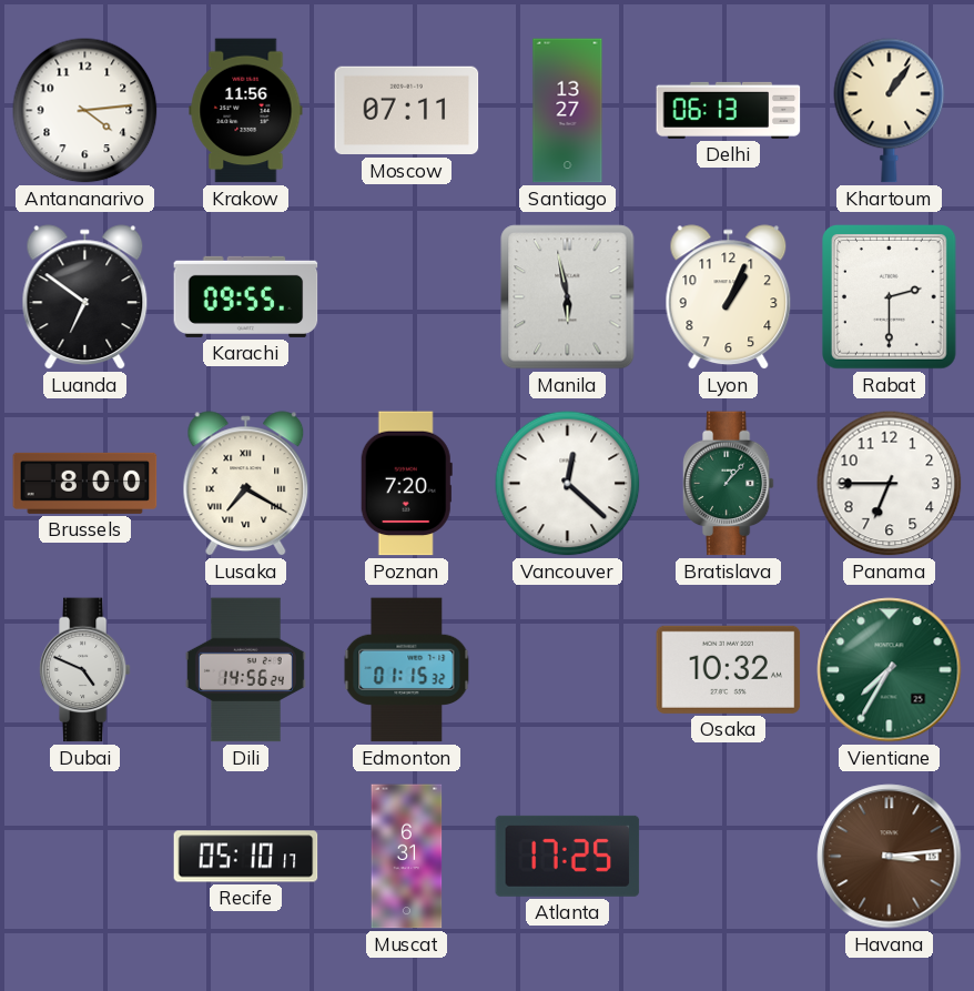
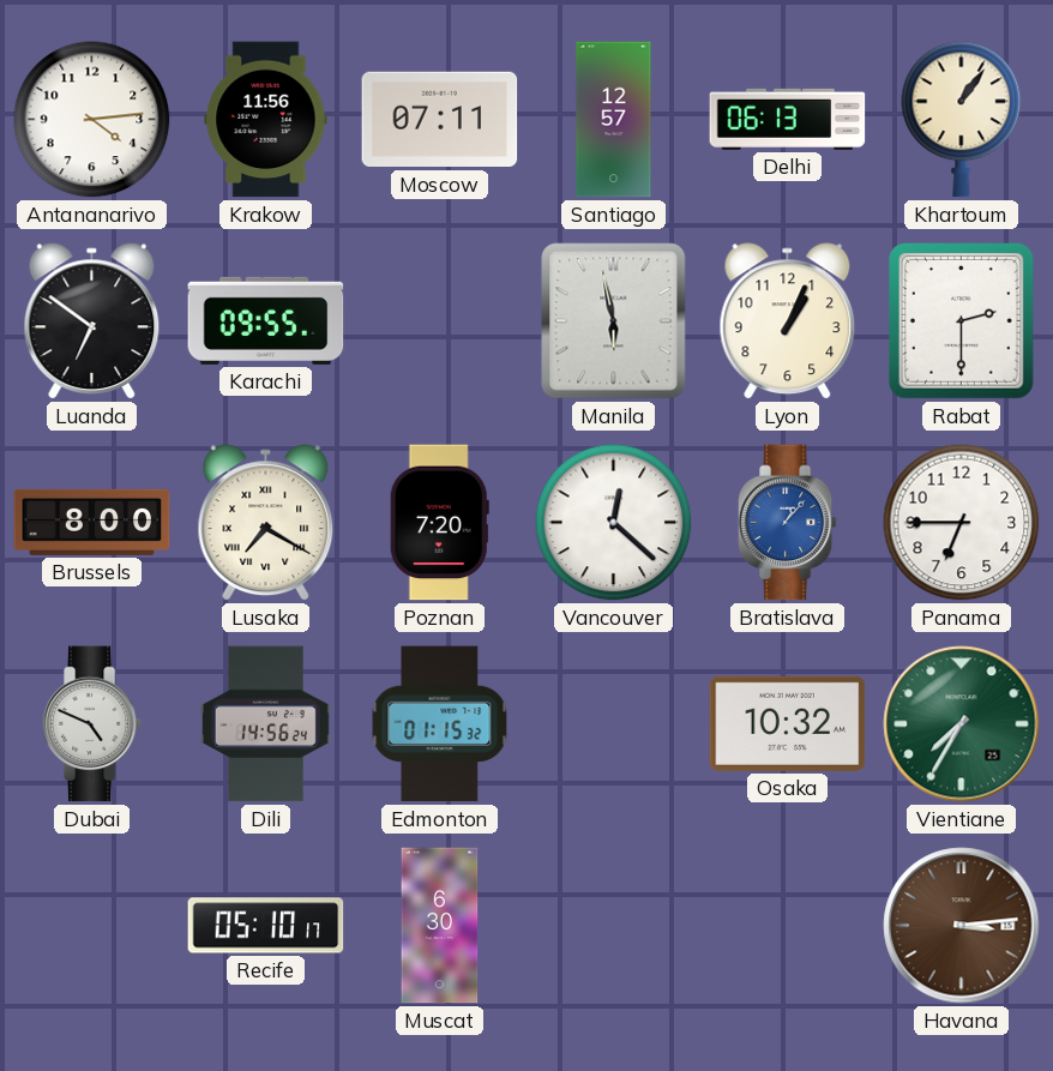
Santiago: 13:27 -> 12:57 (614, 120)
Bratislava dial: green -> blue (787, 523)
Muscat: 6:31 -> 6:30 (440, 926)
Atlanta: 17:25 -> none (568, 856)
